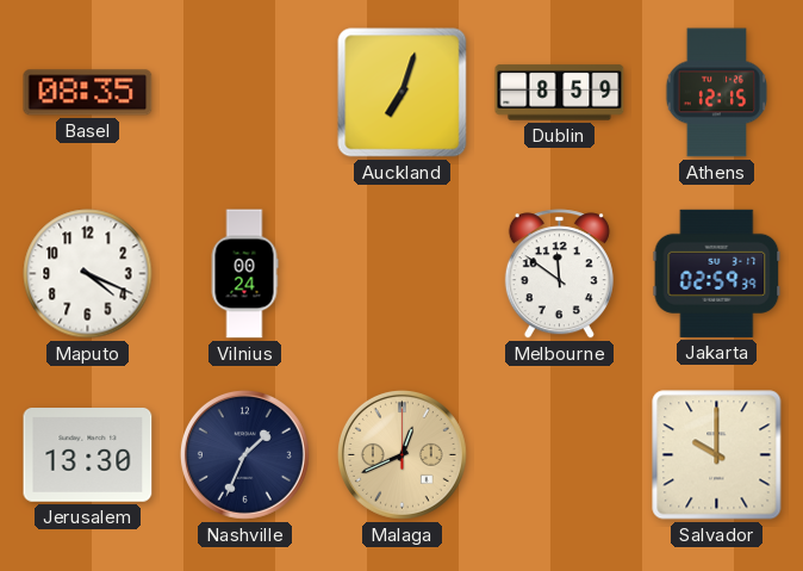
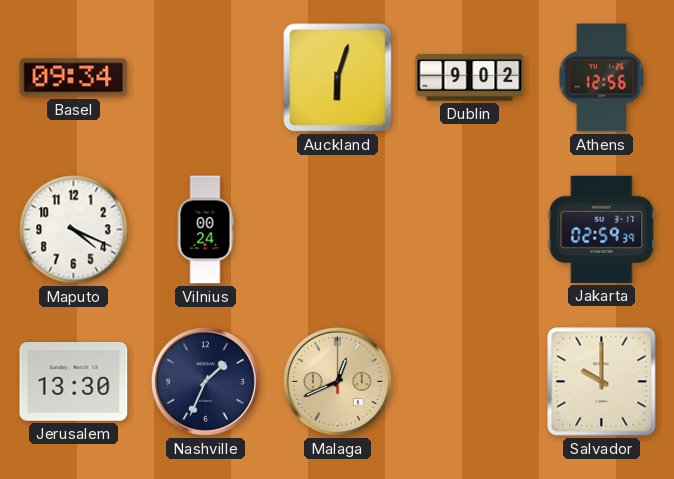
Basel: 08:35 -> 09:34 (74, 78)
Auckland: 7:03 -> 6:03 (338, 78)
Dublin: 8:59 -> 9:02 (470, 78)
Athens: 12:15 -> 12:56 (602, 78)
Melbourne: 11:51 -> none (559, 274)
